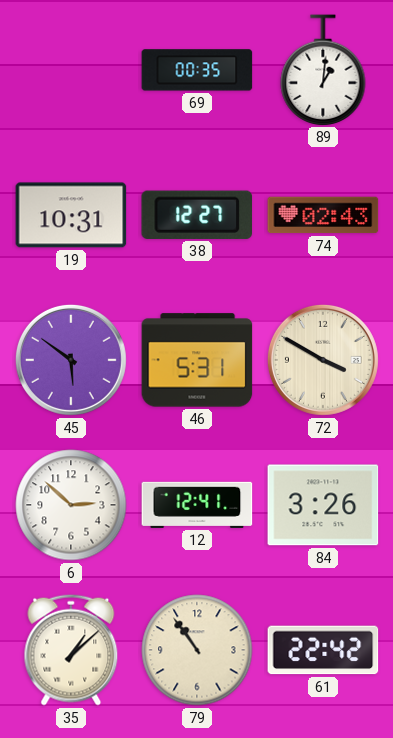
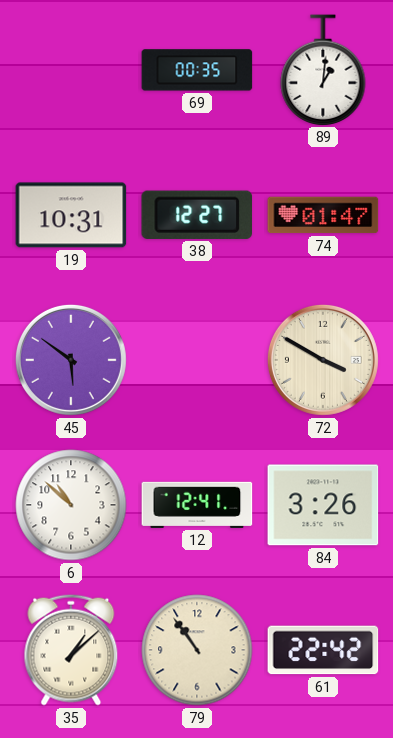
74: 02:43 -> 01:47 (323, 215)
46: 5:31 -> none (197, 360)
6: 2:52 -> 10:52 (71, 505)
